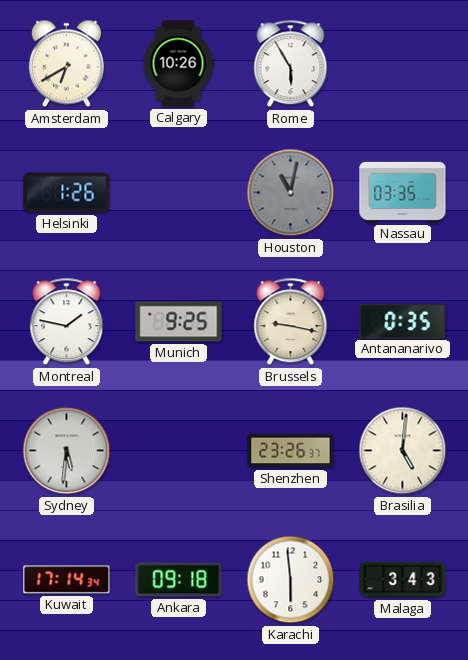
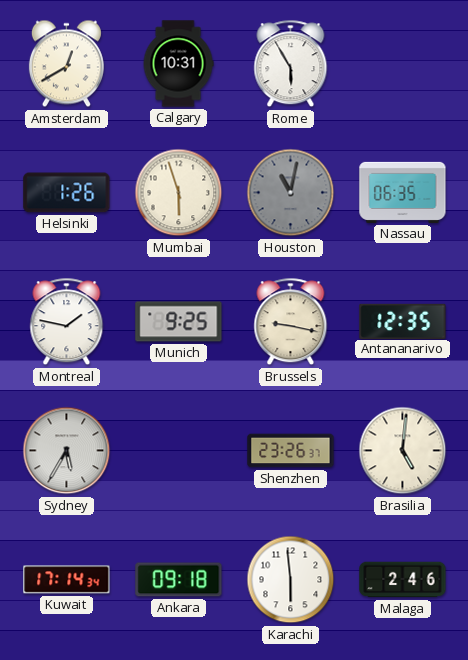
Amsterdam: 6:40 -> 12:40 (66, 64)
Calgary: 10:26 -> 10:31 (178, 64)
Mumbai: none -> 5:57 (179, 193)
Nassau: 03:35 -> 06:35 (403, 192)
Antananarivo: 0:35 -> 12:35 (403, 321)
Sydney: 5:31 -> 5:35 (67, 451)
Malaga: 3:43 -> 2:46 (403, 580)
